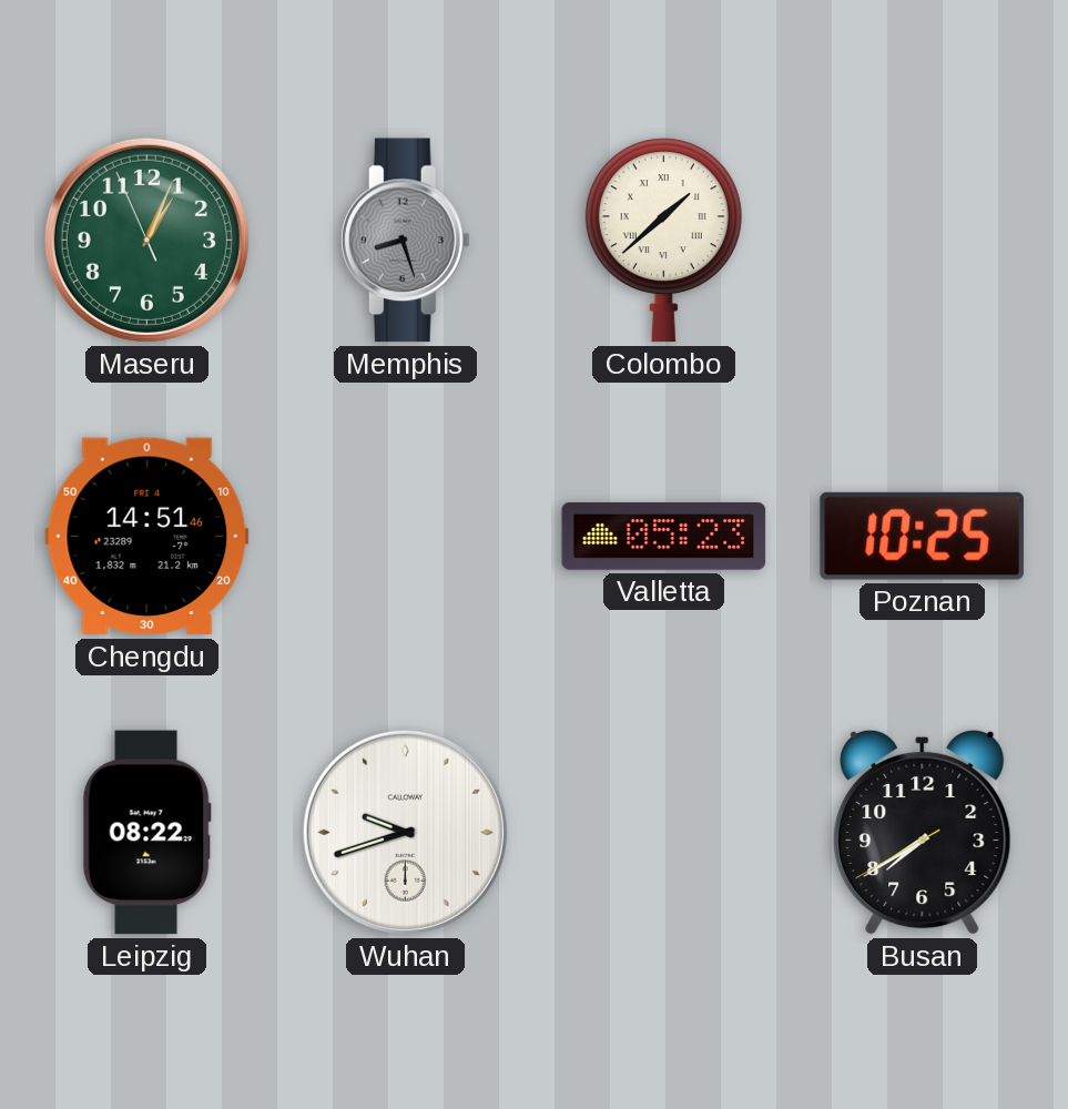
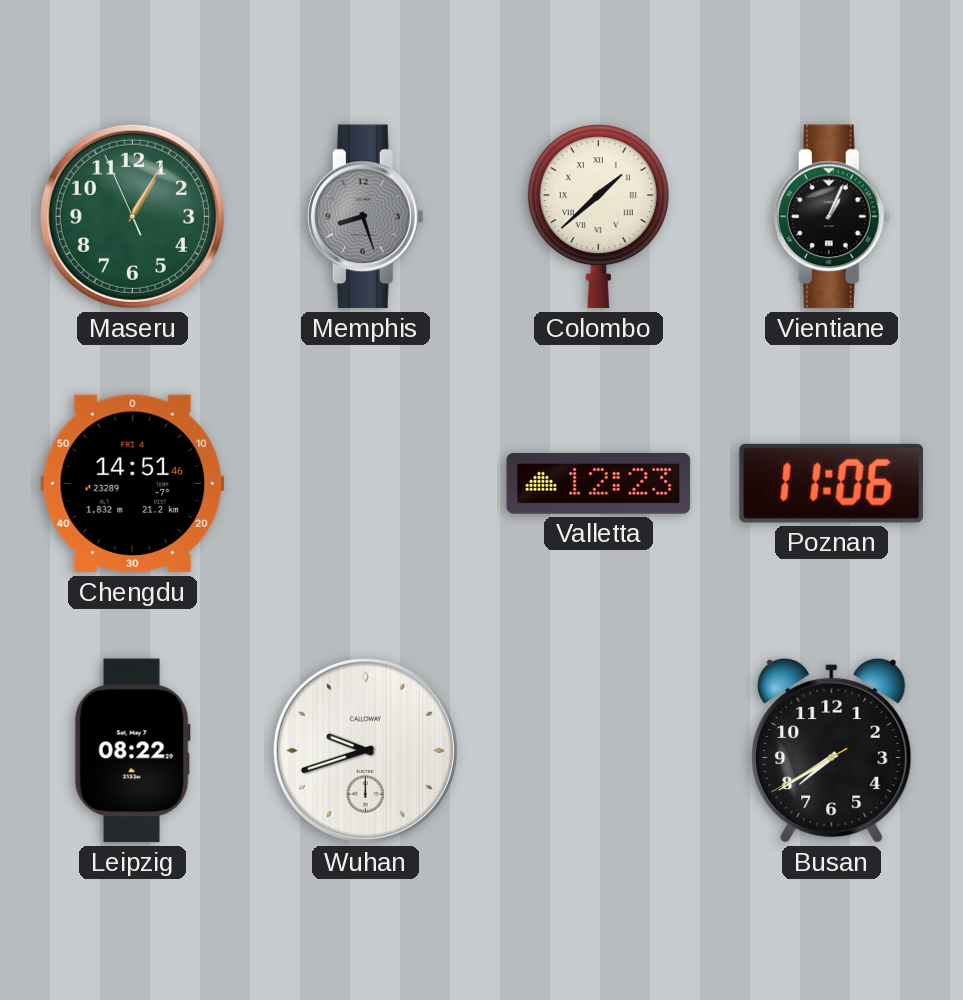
Maseru: 1:03 -> 1:04 (132, 216)
Vientiane: none -> 1:04 (831, 217)
Valletta: 05:23 -> 12:23 (599, 483)
Poznan: 10:25 -> 11:06 (831, 483)
